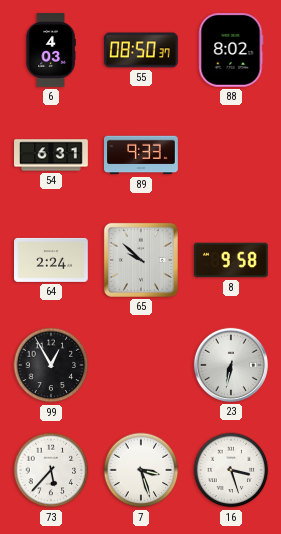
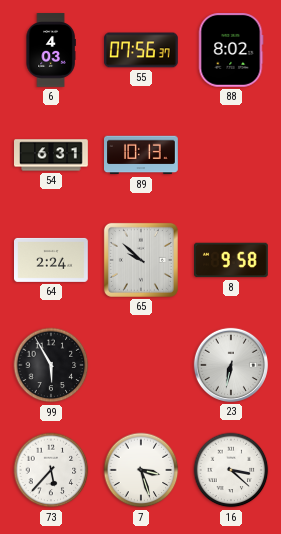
55: 08:50 -> 07:56 (142, 50)
89: 9:33 -> 10:13 (142, 155)
99: 12:55 -> 5:55 (51, 365)
16: 3:27 -> 3:22 (231, 470)
